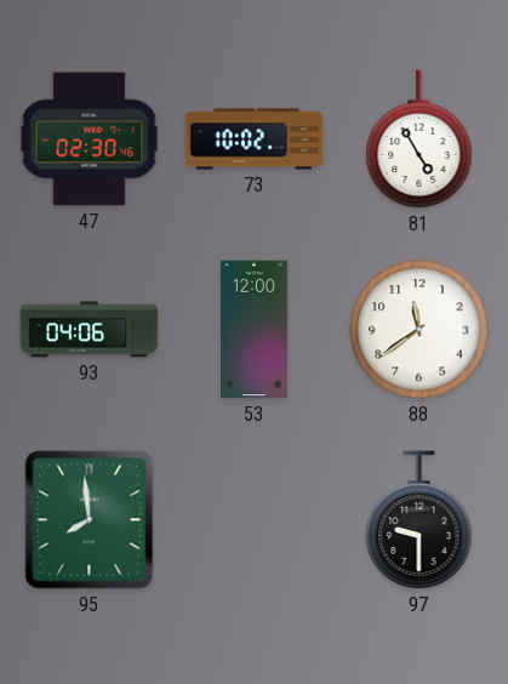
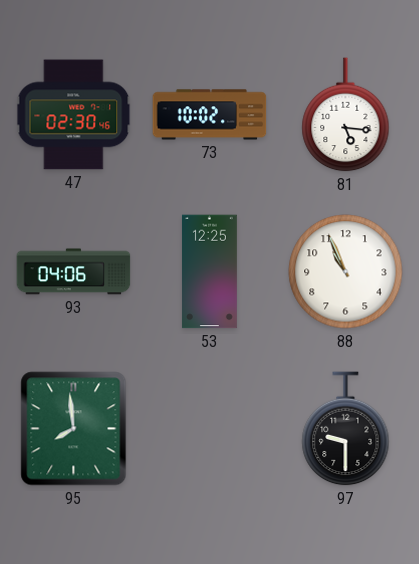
81: 4:55 -> 5:16 (346, 115)
53: 12:00 -> 12:25 (209, 272)
88: 11:39 -> 10:56 (346, 272)
